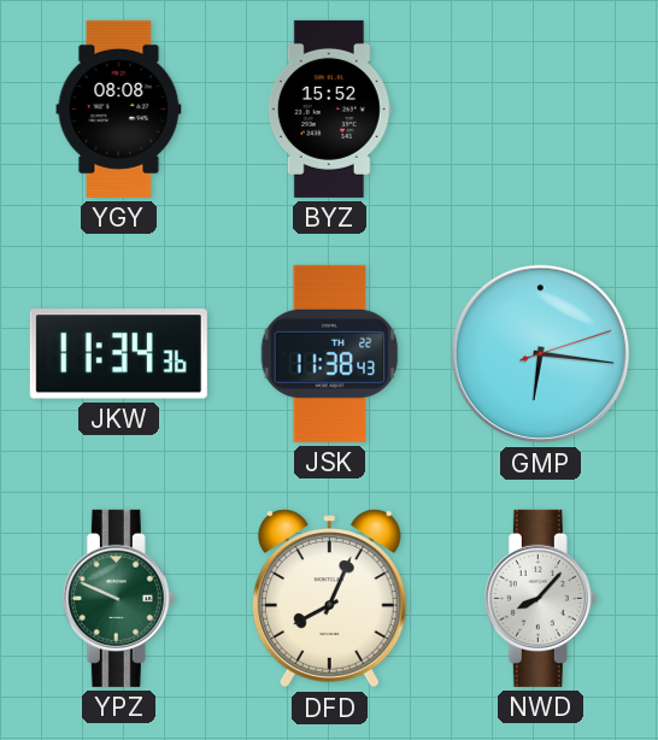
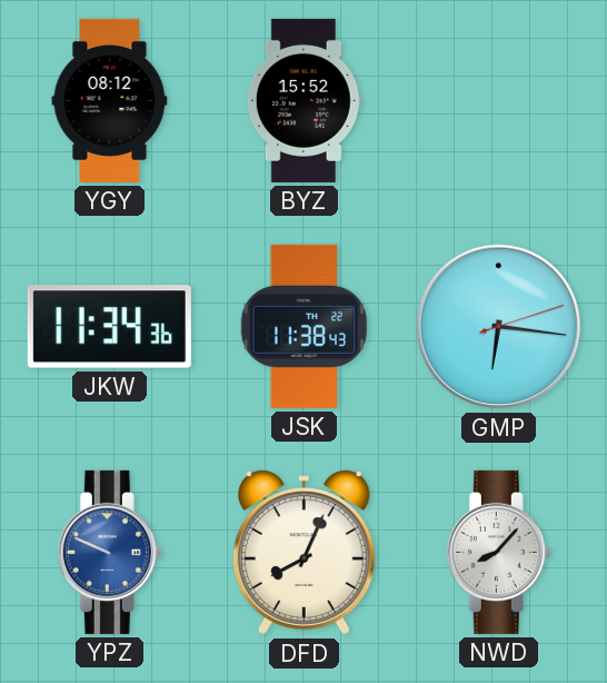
YGY: 08:08 -> 08:12 (110, 100)
YPZ dial: green -> blue (109, 552)
